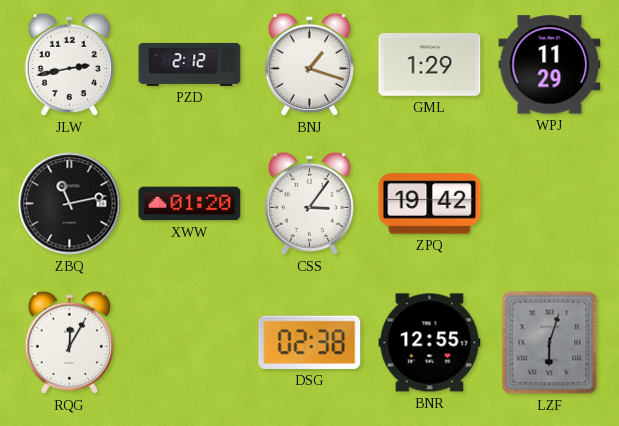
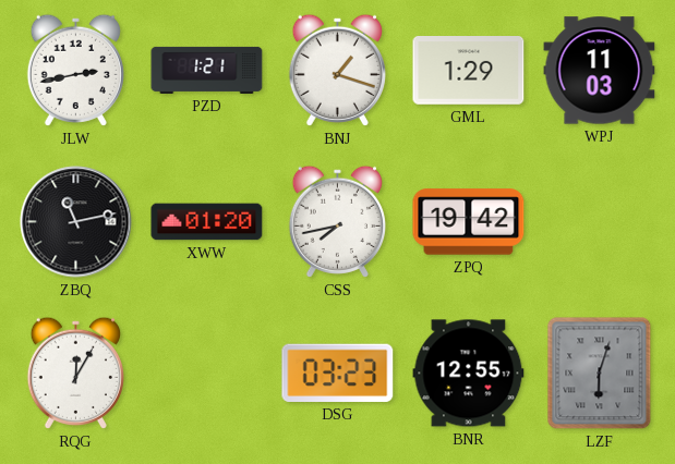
PZD: 2:12 -> 1:21 (207, 70)
WPJ: 11:29 -> 11:03 (600, 71)
CSS: 3:06 -> 7:43 (337, 221)
DSG: 02:38 -> 03:23 (338, 373)
